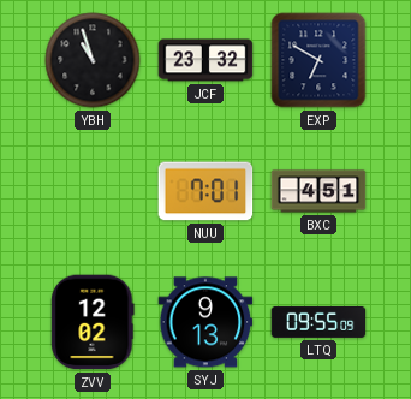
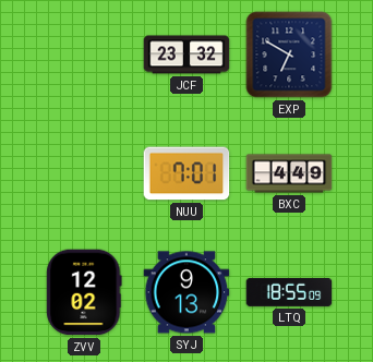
YBH: 10:57 -> none (93, 60)
BXC: 4:51 -> 4:49 (289, 173)
LTQ: 09:55 -> 18:55 (289, 292)
